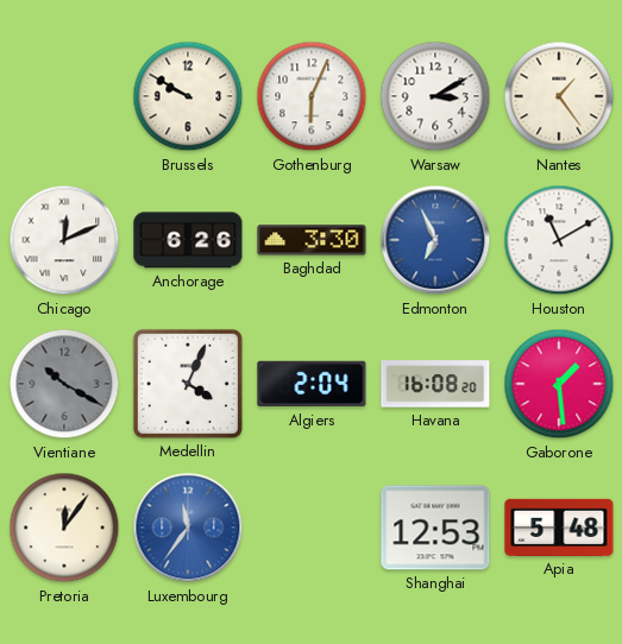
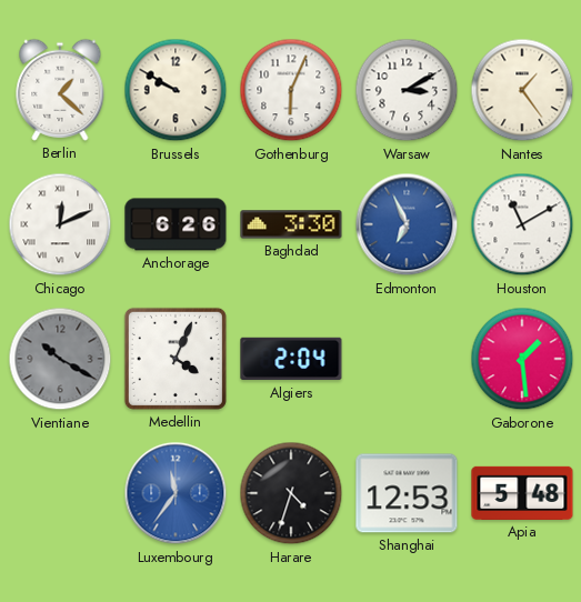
Berlin: none -> 1:22 (60, 90)
Havana: 16:08 -> none (435, 384)
Pretoria: 12:06 -> none (64, 528)
Harare: none -> 4:33 (291, 493)
